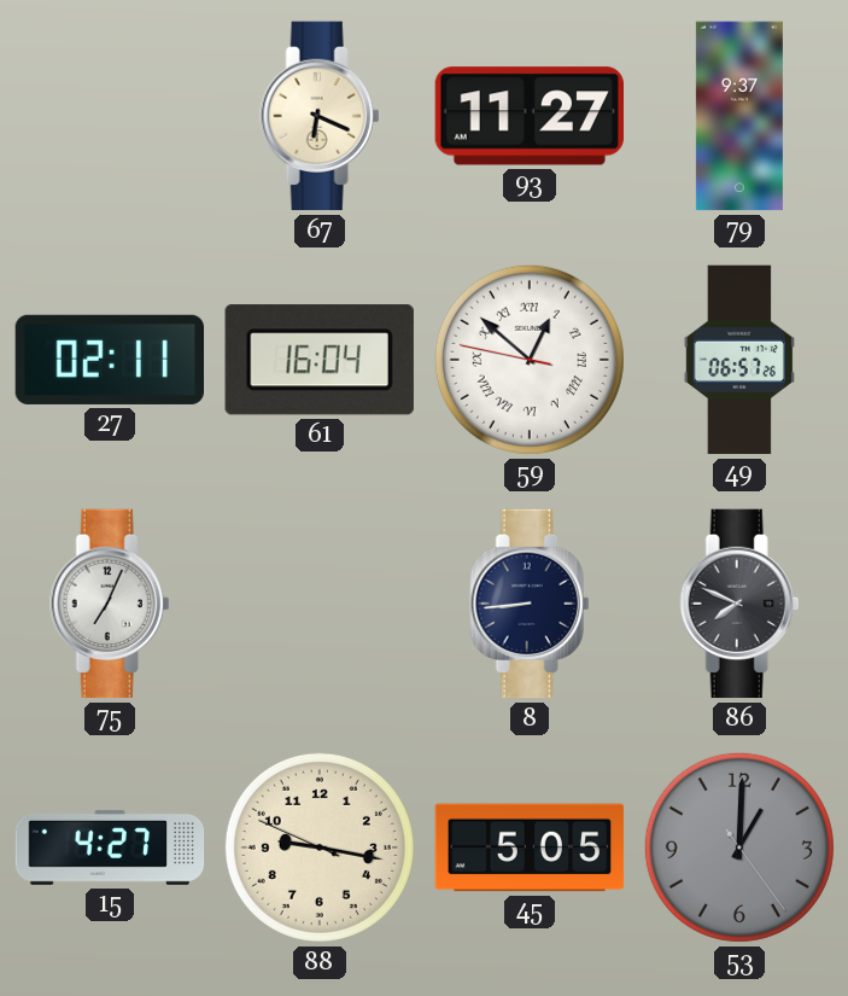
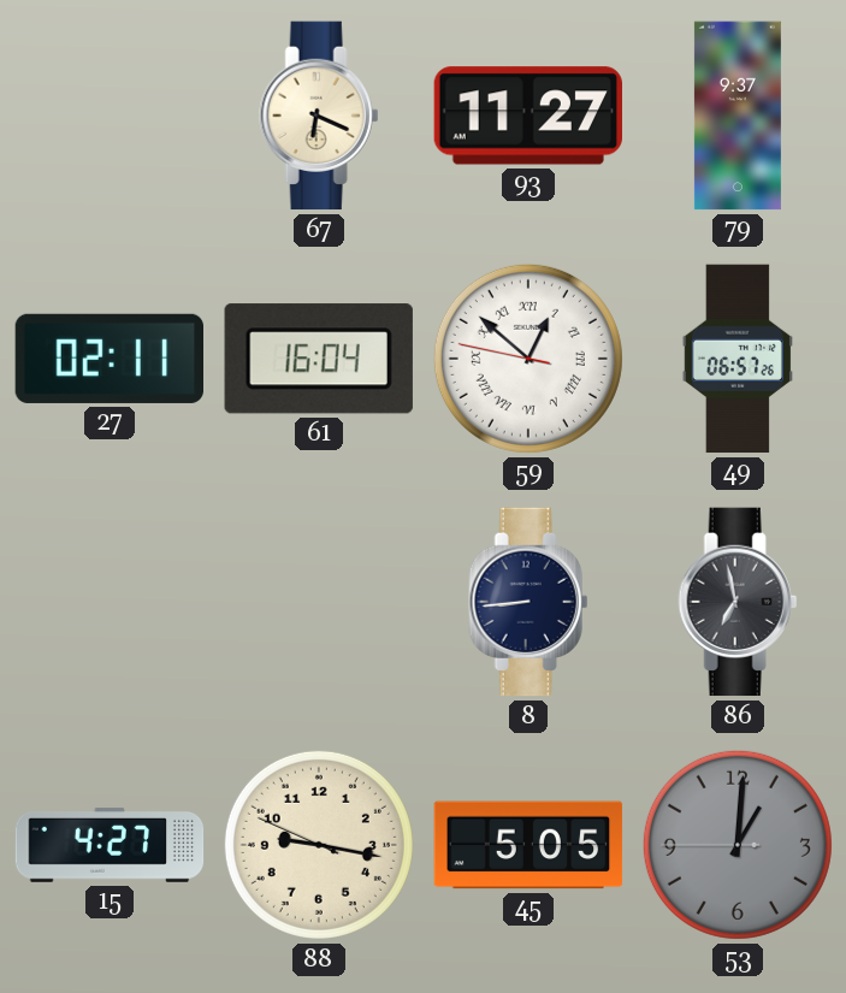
75: 7:04 -> none (110, 604)
86: 7:49 -> 6:58 (738, 602)
53: 1:00:24 -> 1:00:45 (738, 845)
